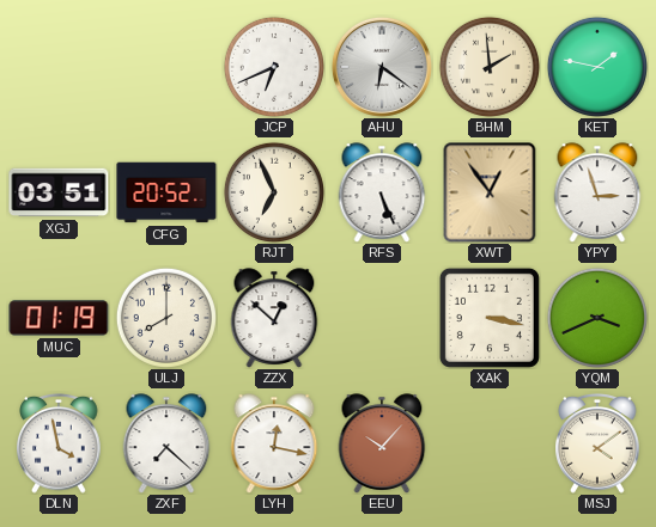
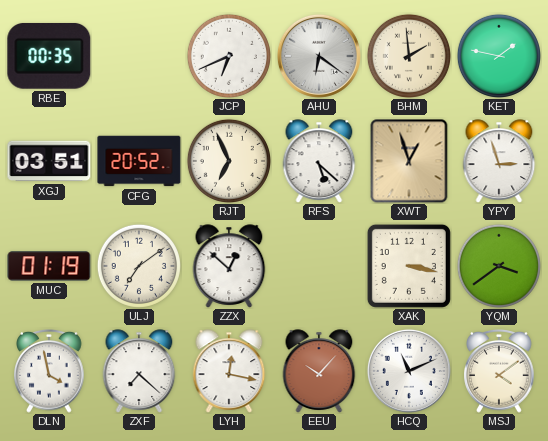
RBE: none -> 00:35 (49, 56)
RFS: 5:26 -> 5:22 (319, 161)
XWT: 12:54 -> 12:57 (409, 161)
ULJ: 8:00 -> 7:09 (139, 266)
YQM: 3:41 -> 3:39 (499, 266)
HCQ: none -> 11:11 (409, 371)
